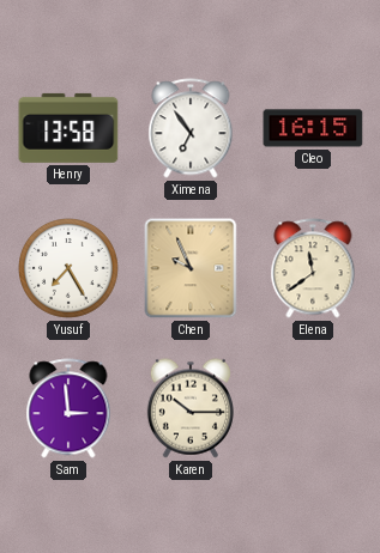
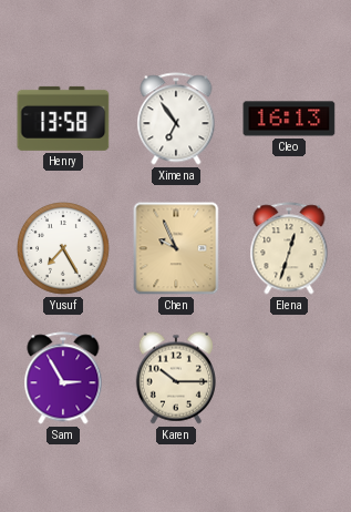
Cleo: 16:15 -> 16:13 (289, 119)
Elena: 11:39 -> 12:33 (289, 248)
Sam: 2:59 -> 2:55 (63, 378)
